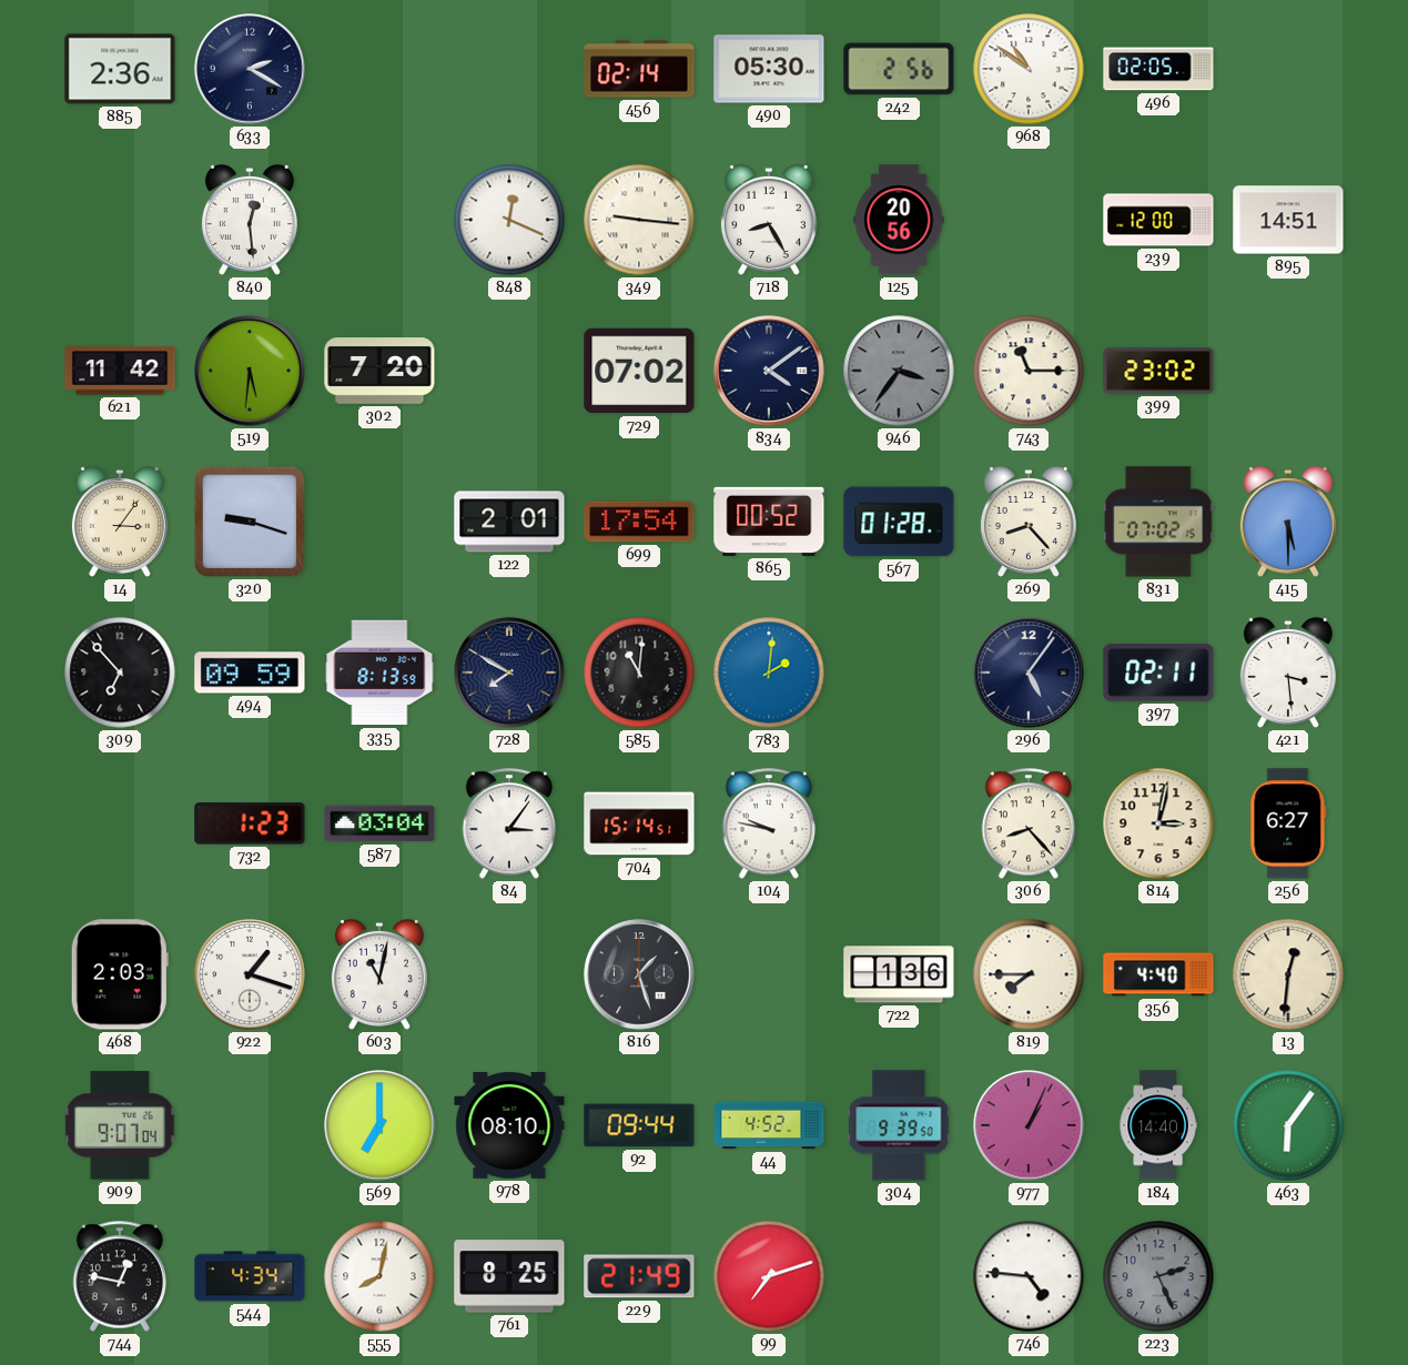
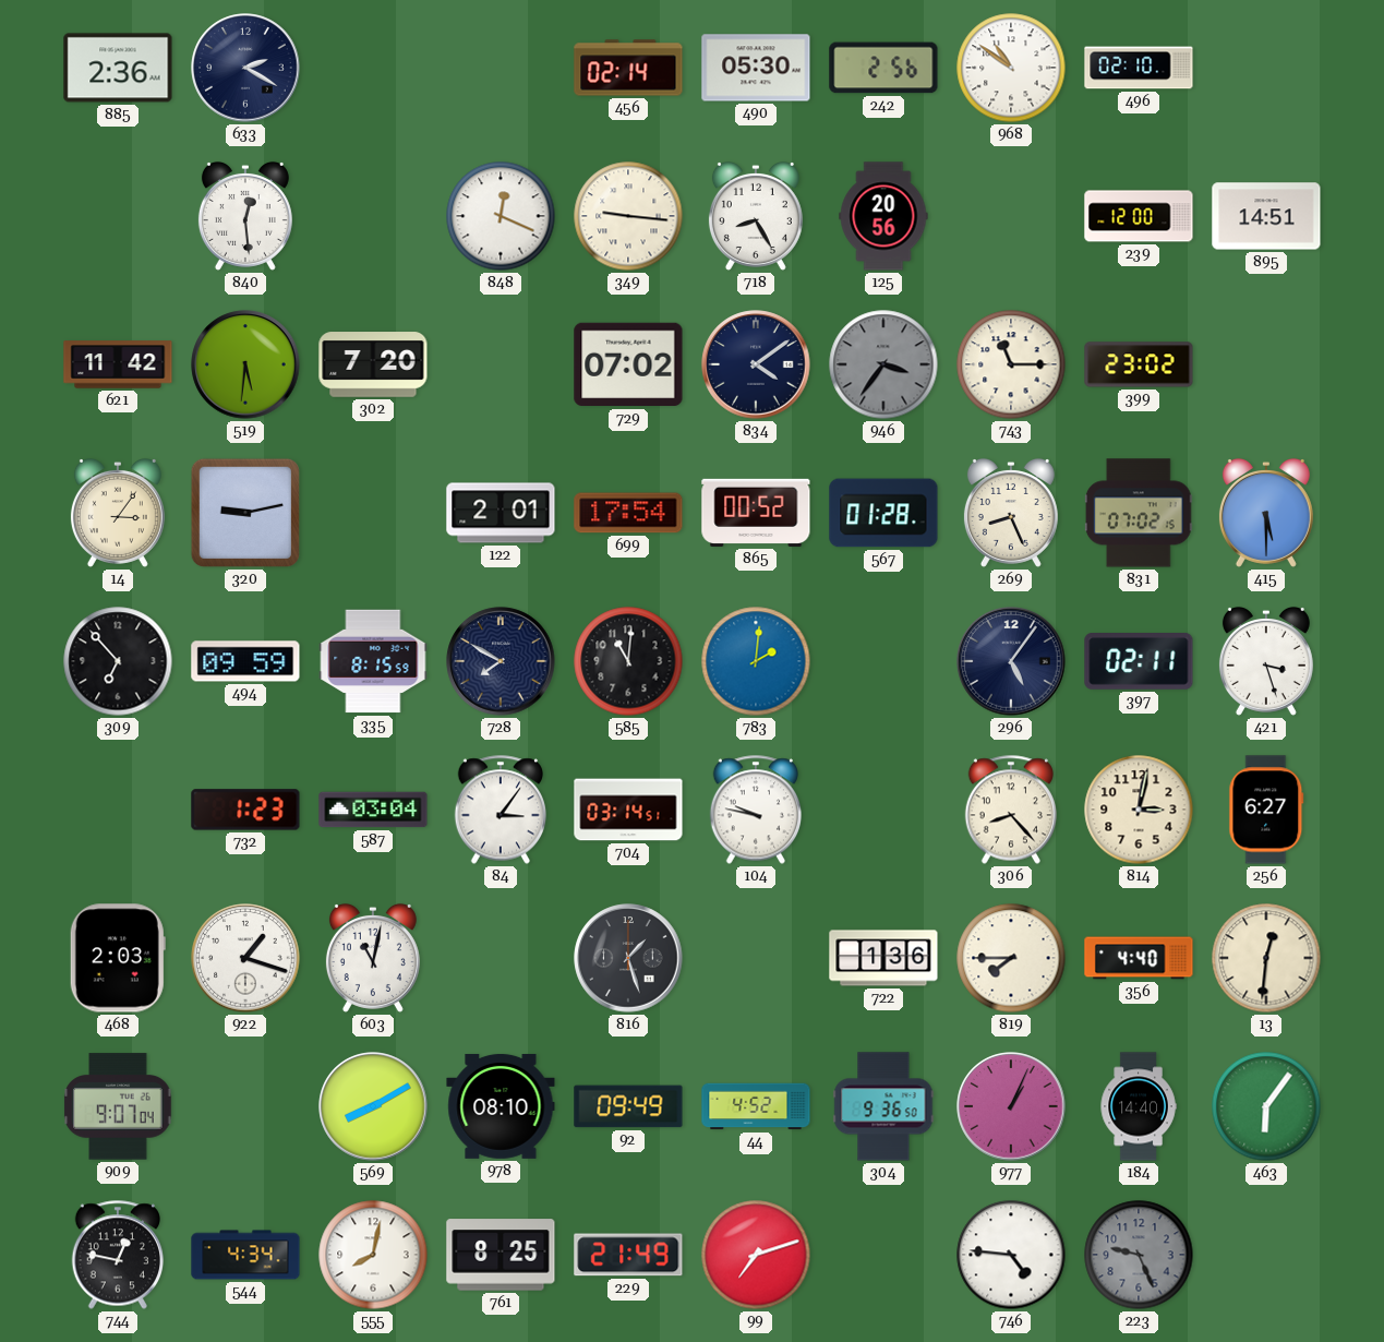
496: 02:05 -> 02:10 (1139, 68)
320: 9:18 -> 9:13 (245, 513)
269: 8:23 -> 8:26 (1011, 513)
335: 8:13 -> 8:15 (373, 661)
421: 3:29 -> 3:27 (1266, 661)
704: 15:14 -> 03:14 (628, 810)
569: 7:00 -> 8:10 (373, 1106)
92: 09:44 -> 09:49 (628, 1106)
304: 9:39 -> 9:36 (883, 1106)
223: 2:26 -> 9:26 (1139, 1255)
